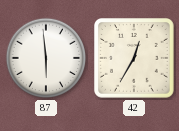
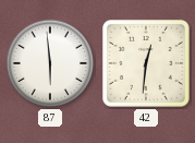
42: 12:35 -> 12:31 (147, 64)
